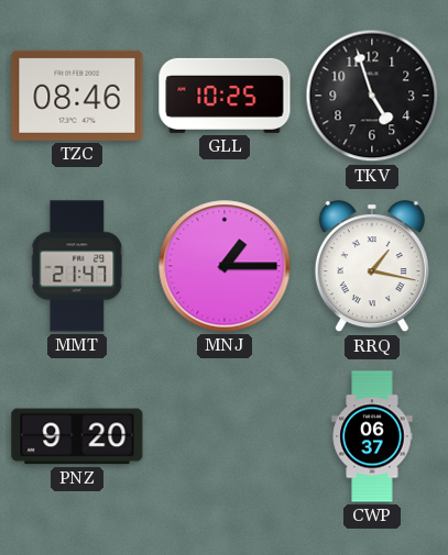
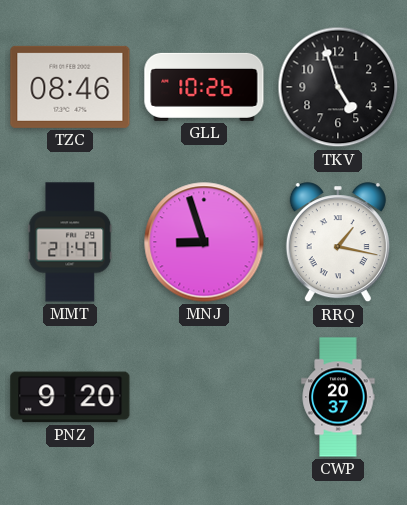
GLL: 10:25 -> 10:26 (204, 87)
MNJ: 1:15 -> 8:57 (204, 242)
CWP: 06:37 -> 20:37 (338, 397)
